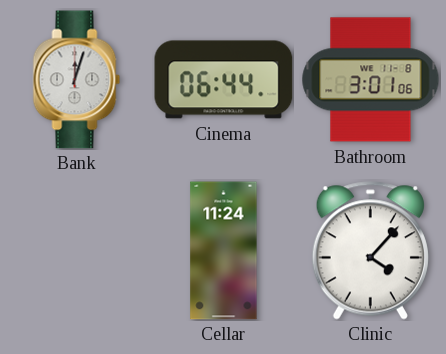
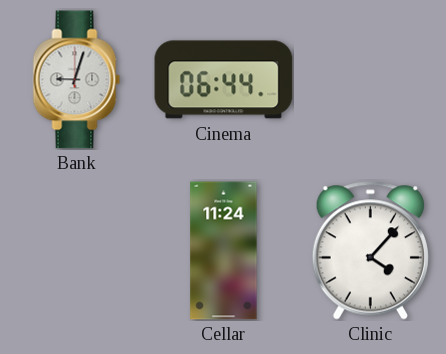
Bank: 12:03 -> 9:03 (77, 80)
Bathroom: 3:01 -> none (371, 80)
